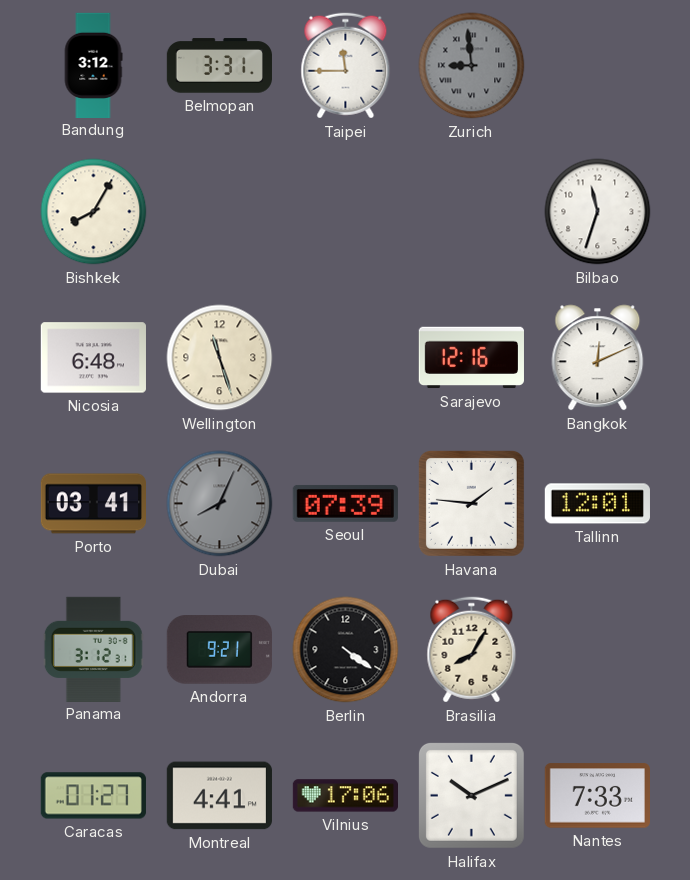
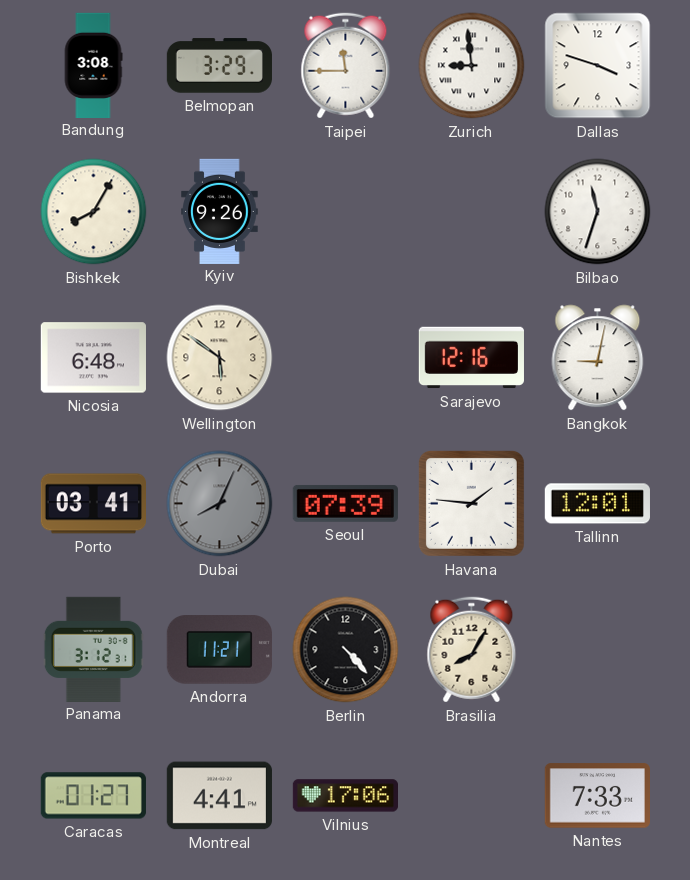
Bandung: 3:12 -> 3:08 (93, 65)
Belmopan: 3:31 -> 3:29 (219, 66)
Zurich dial: grey -> white (472, 66)
Dallas: none -> 3:48 (598, 66)
Kyiv: none -> 9:26 (220, 211)
Wellington: 11:27 -> 5:51 (220, 358)
Bangkok: 12:11 -> 9:02 (598, 358)
Andorra: 9:21 -> 11:21 (219, 650)
Berlin: 4:21 -> 4:23 (346, 650)
Halifax: 10:11 -> none (471, 795)
